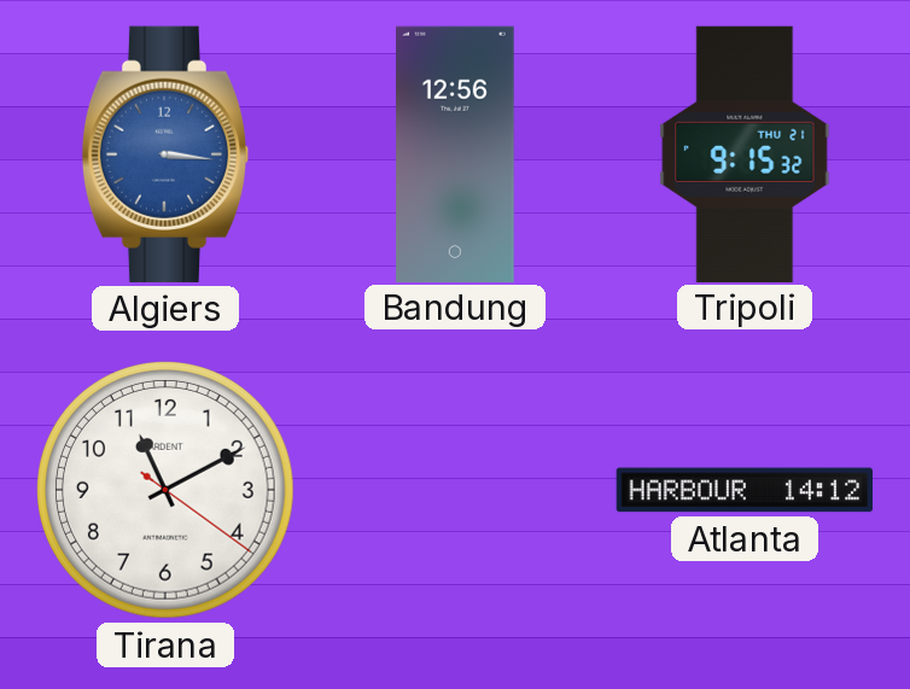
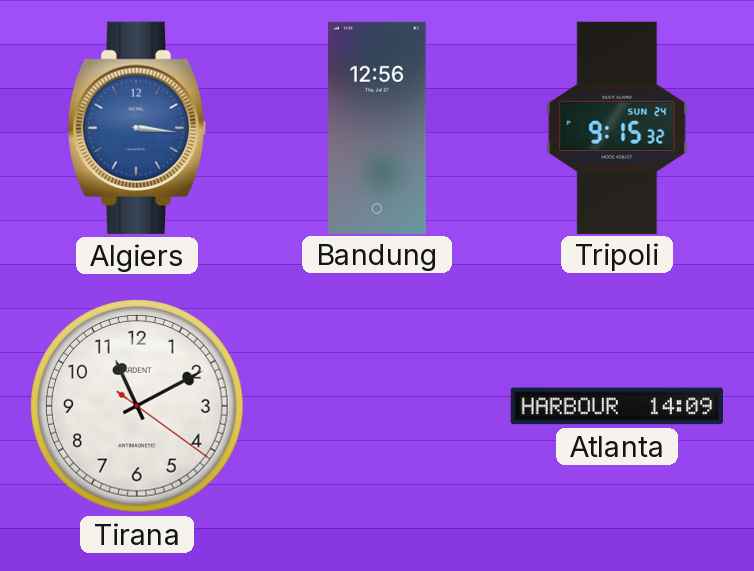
Tripoli date: THU 21 -> SUN 24 (617, 127)
Atlanta: 14:12 -> 14:09 (616, 406)
